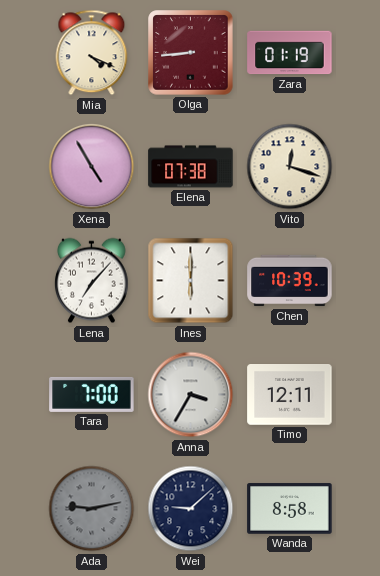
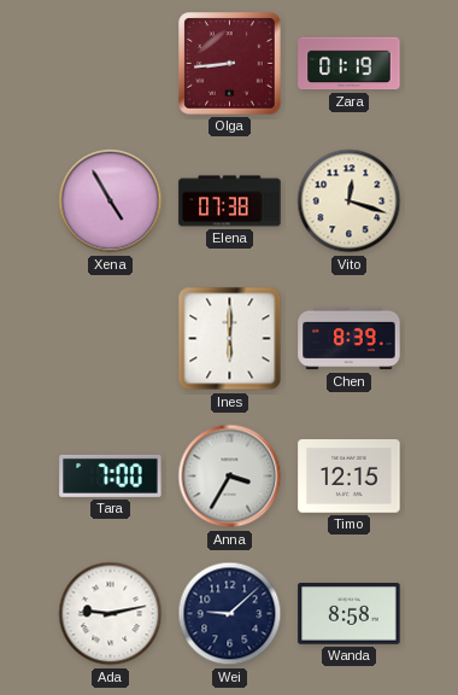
Mia: 4:19 -> none (92, 53)
Lena: 7:07 -> none (91, 281)
Chen: 10:39 -> 8:39 (350, 339)
Timo: 12:11 -> 12:15 (350, 477)
Ada dial: grey -> white (111, 614)
